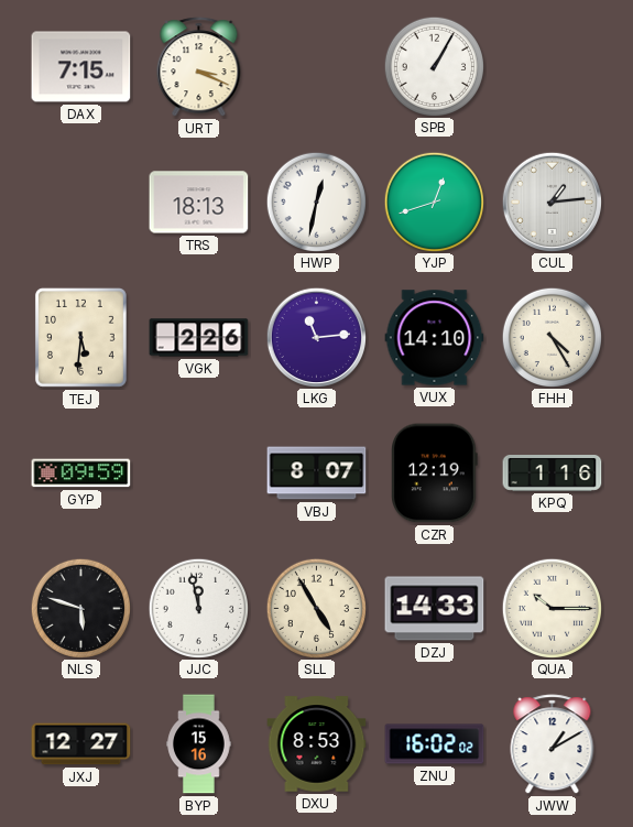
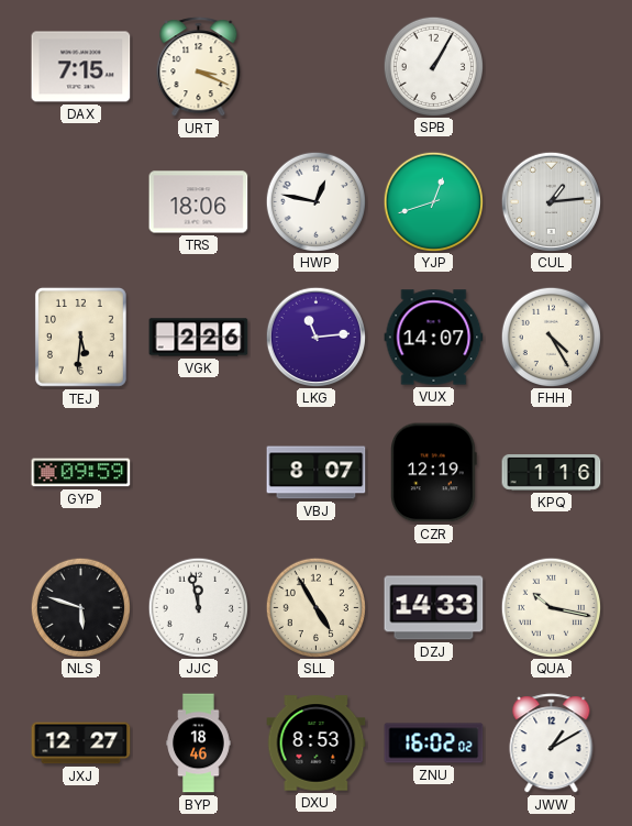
TRS: 18:13 -> 18:06 (199, 202)
HWP: 12:32 -> 12:47 (315, 201)
VUX: 14:10 -> 14:07 (434, 338)
QUA: 10:15 -> 10:17 (551, 607)
BYP: 15:16 -> 18:46 (199, 744)
